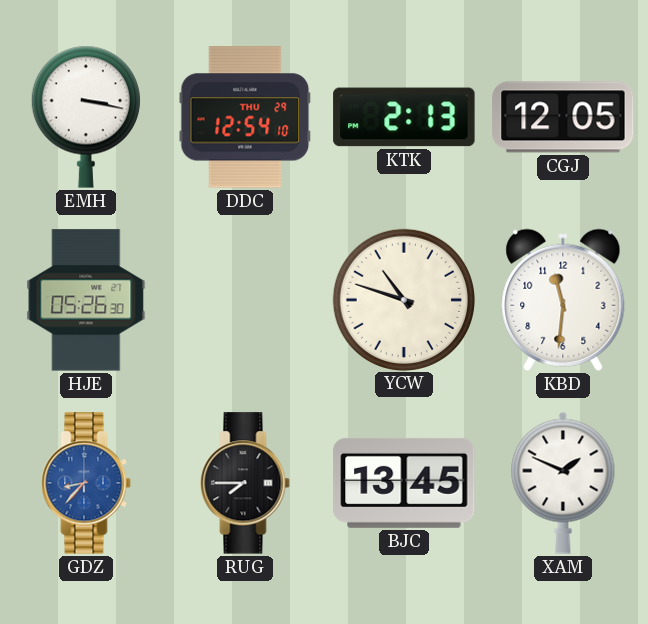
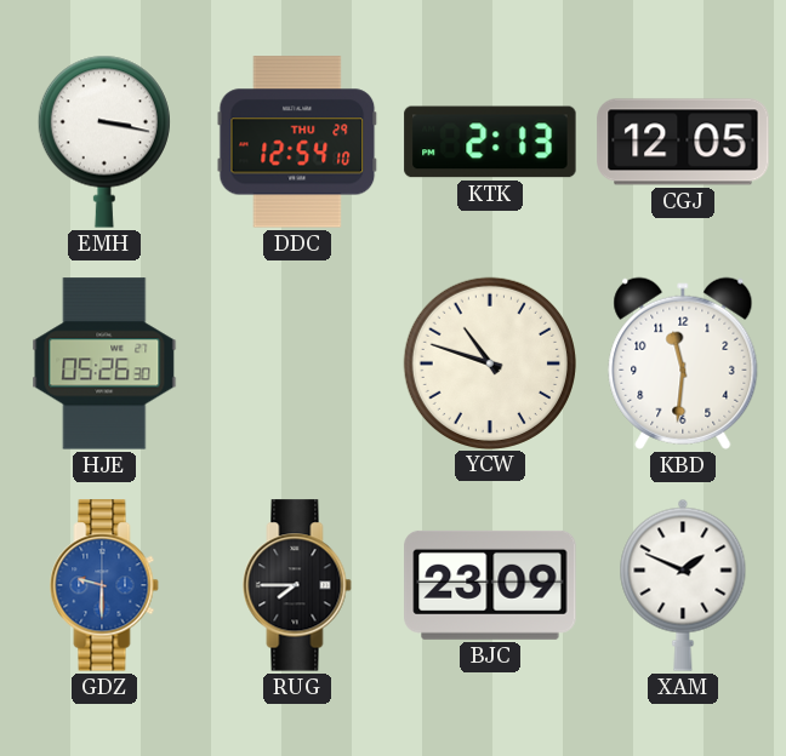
GDZ: 8:37 -> 9:30 (104, 585)
BJC: 13:45 -> 23:09 (490, 585)
